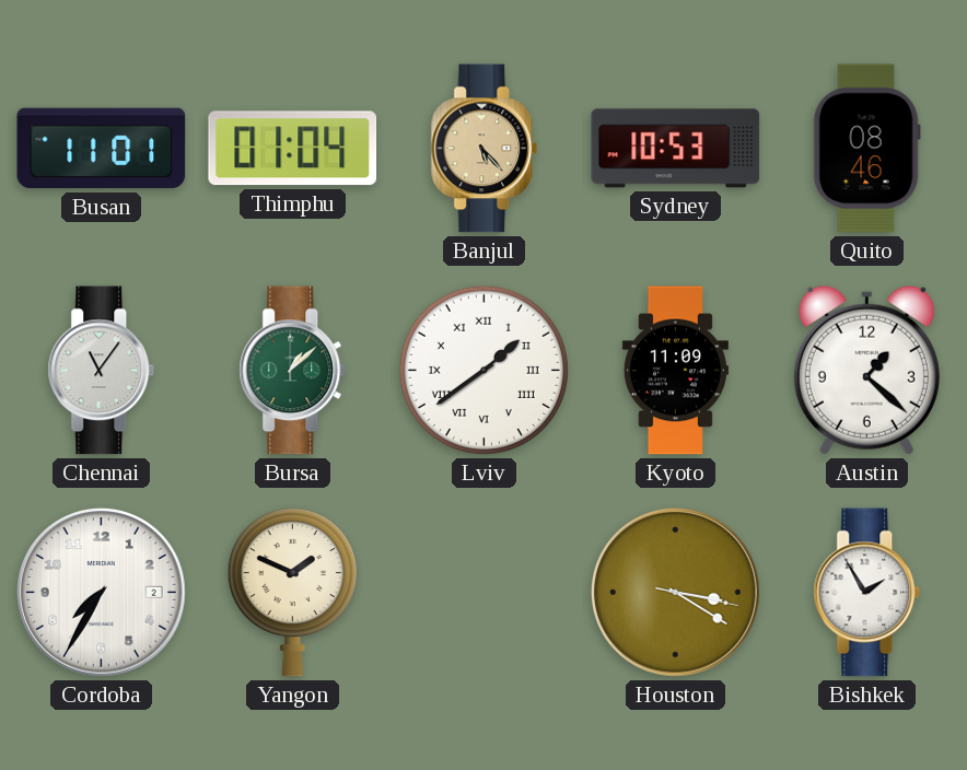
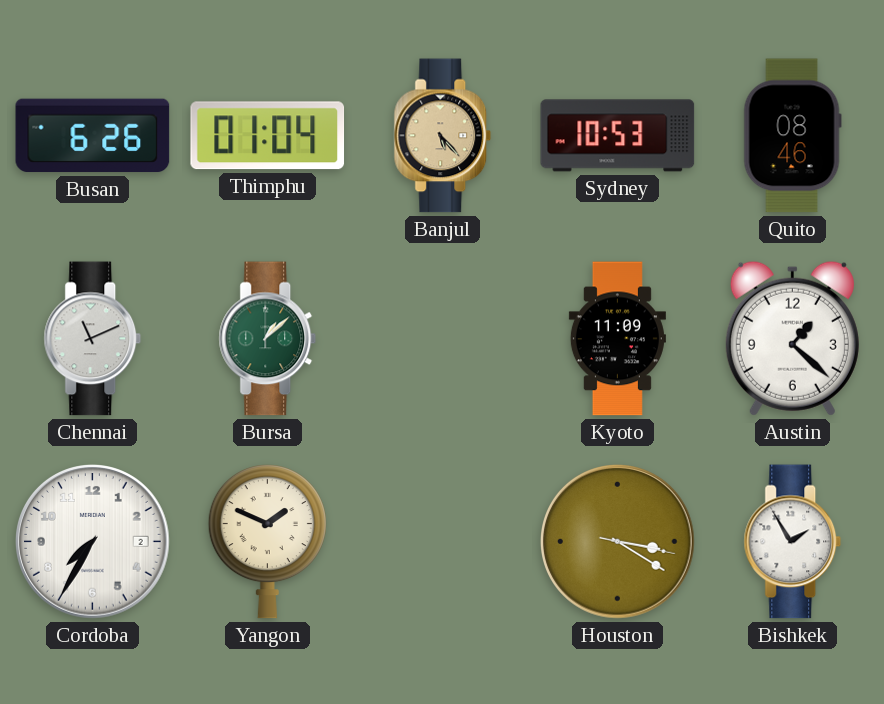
Busan: 11:01 -> 6:26 (93, 136)
Chennai: 11:06 -> 11:11 (93, 339)
Lviv: 1:39 -> none (484, 370)
